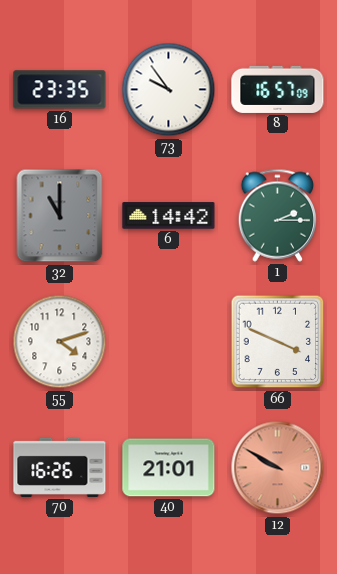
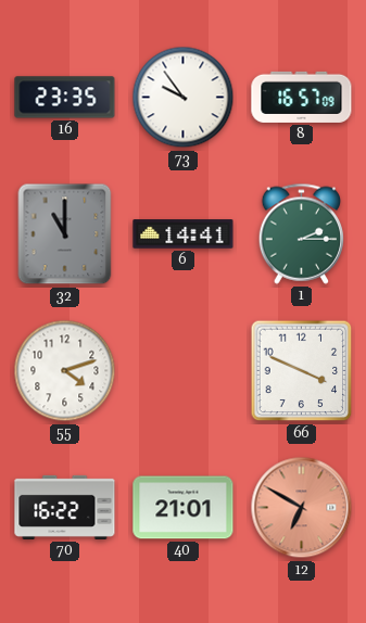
6: 14:42 -> 14:41 (184, 234)
70: 16:26 -> 16:22 (65, 507)
12: 9:50 -> 6:50 (302, 508)
